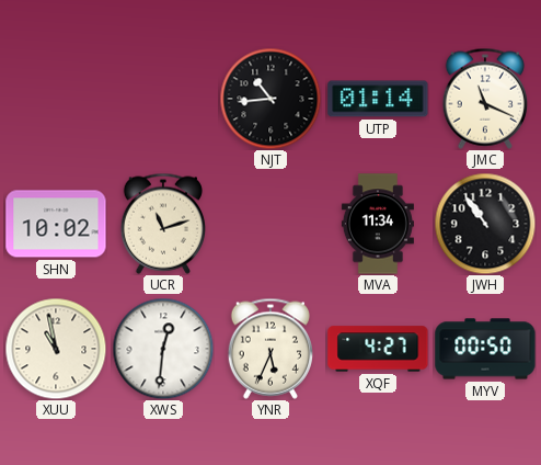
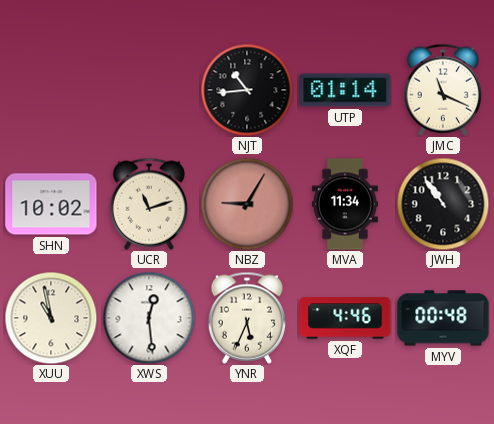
NBZ: none -> 9:05 (247, 204)
XWS: 12:31 -> 12:29 (149, 318)
XQF: 4:27 -> 4:46 (345, 318)
MYV: 00:50 -> 00:48 (443, 318)
